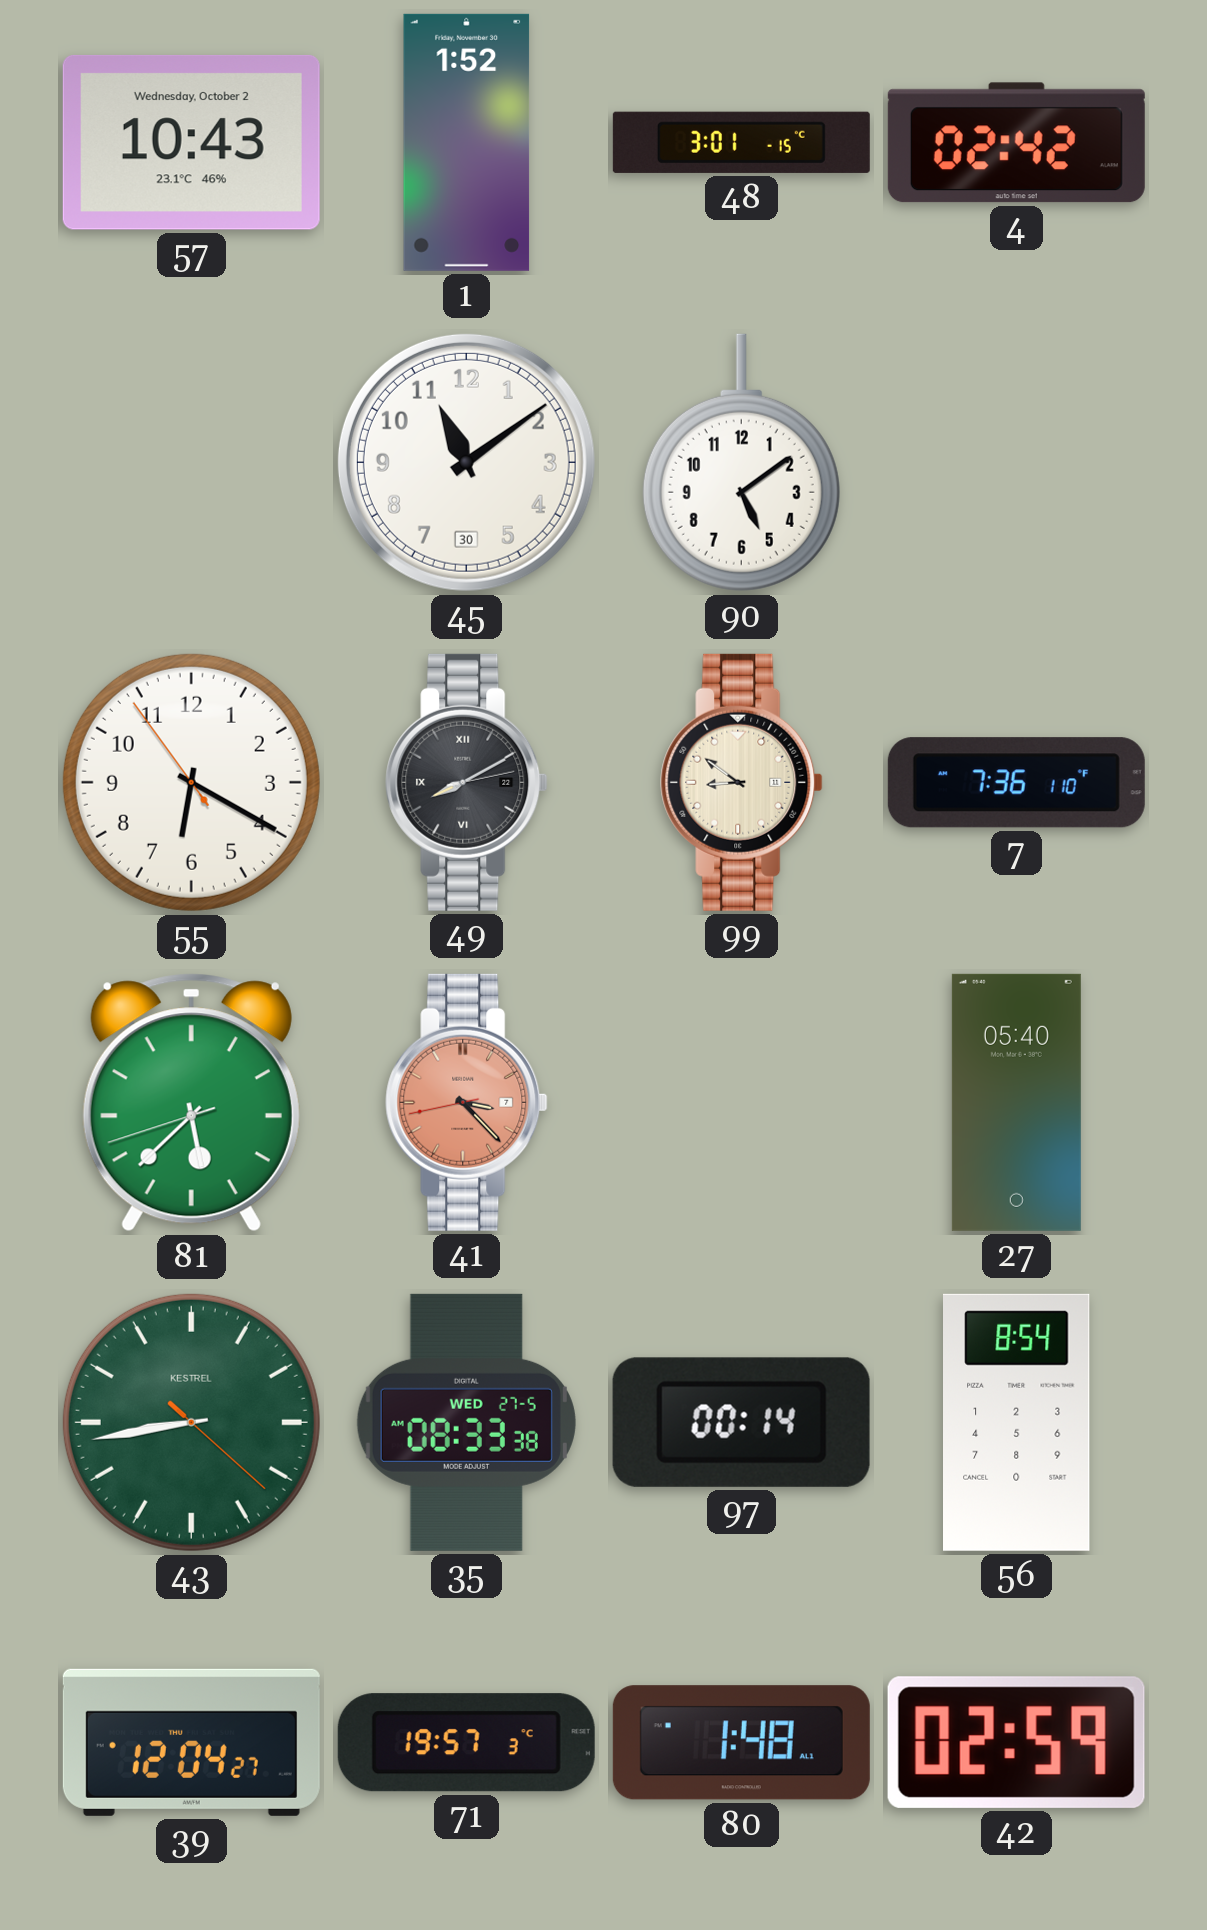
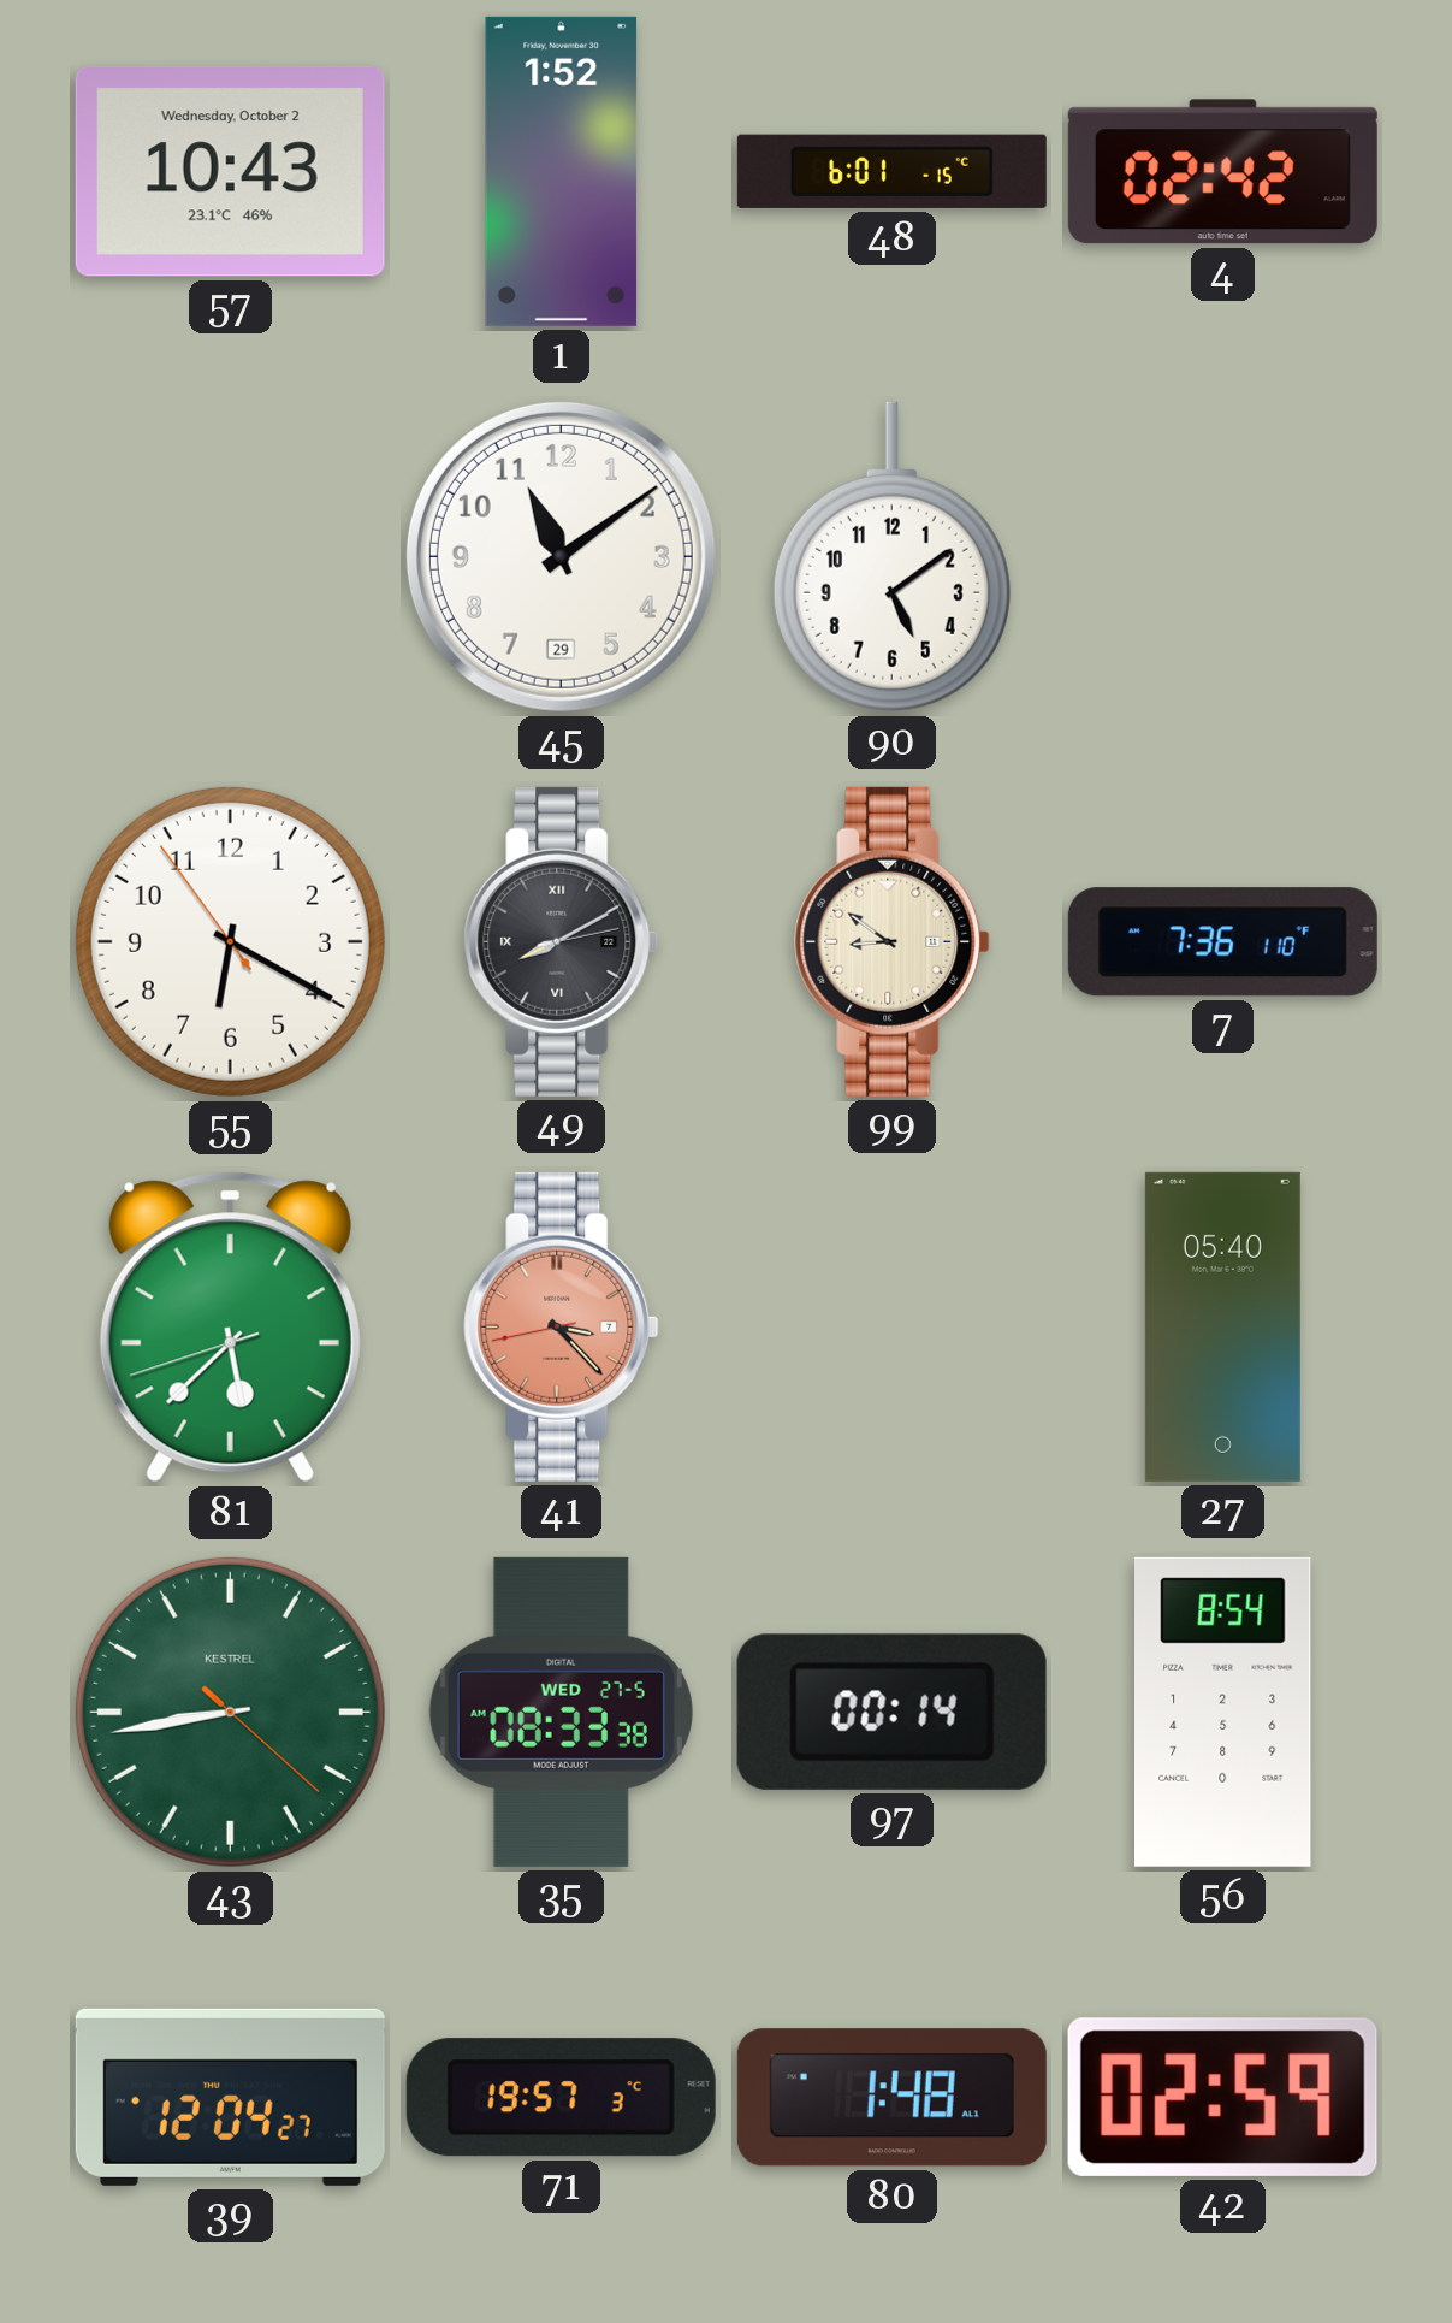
48: 3:01 -> 6:01 (891, 171)
45 date: 30 -> 29 (561, 556)
